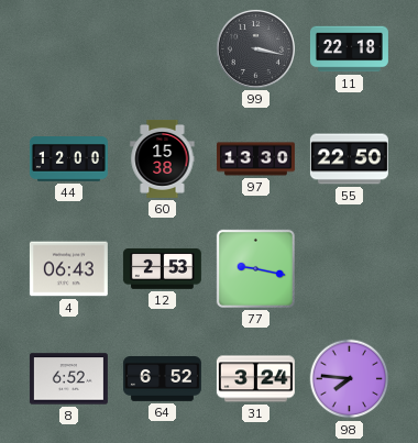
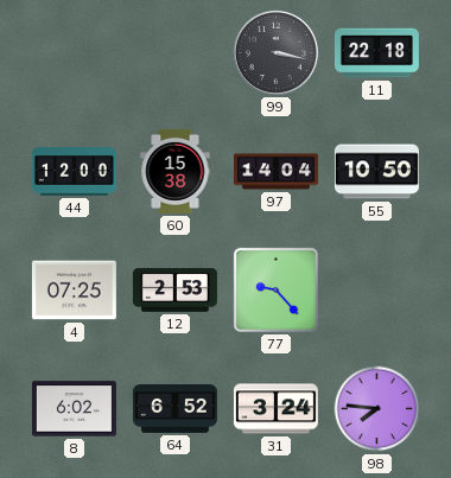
97: 13:30 -> 14:04 (275, 172)
55: 22:50 -> 10:50 (376, 172)
4: 06:43 -> 07:25 (74, 291)
77: 9:17 -> 9:23 (275, 289)
8: 6:52 -> 6:02 (74, 409)
